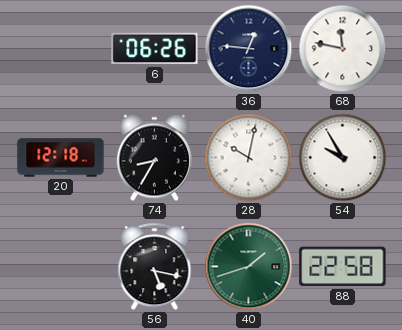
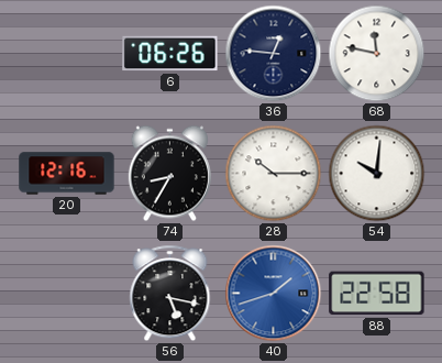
20: 12:18 -> 12:16 (67, 174)
28: 10:02 -> 10:15 (274, 174)
54: 9:55 -> 10:01 (377, 174)
40 dial: green -> blue (274, 294)
